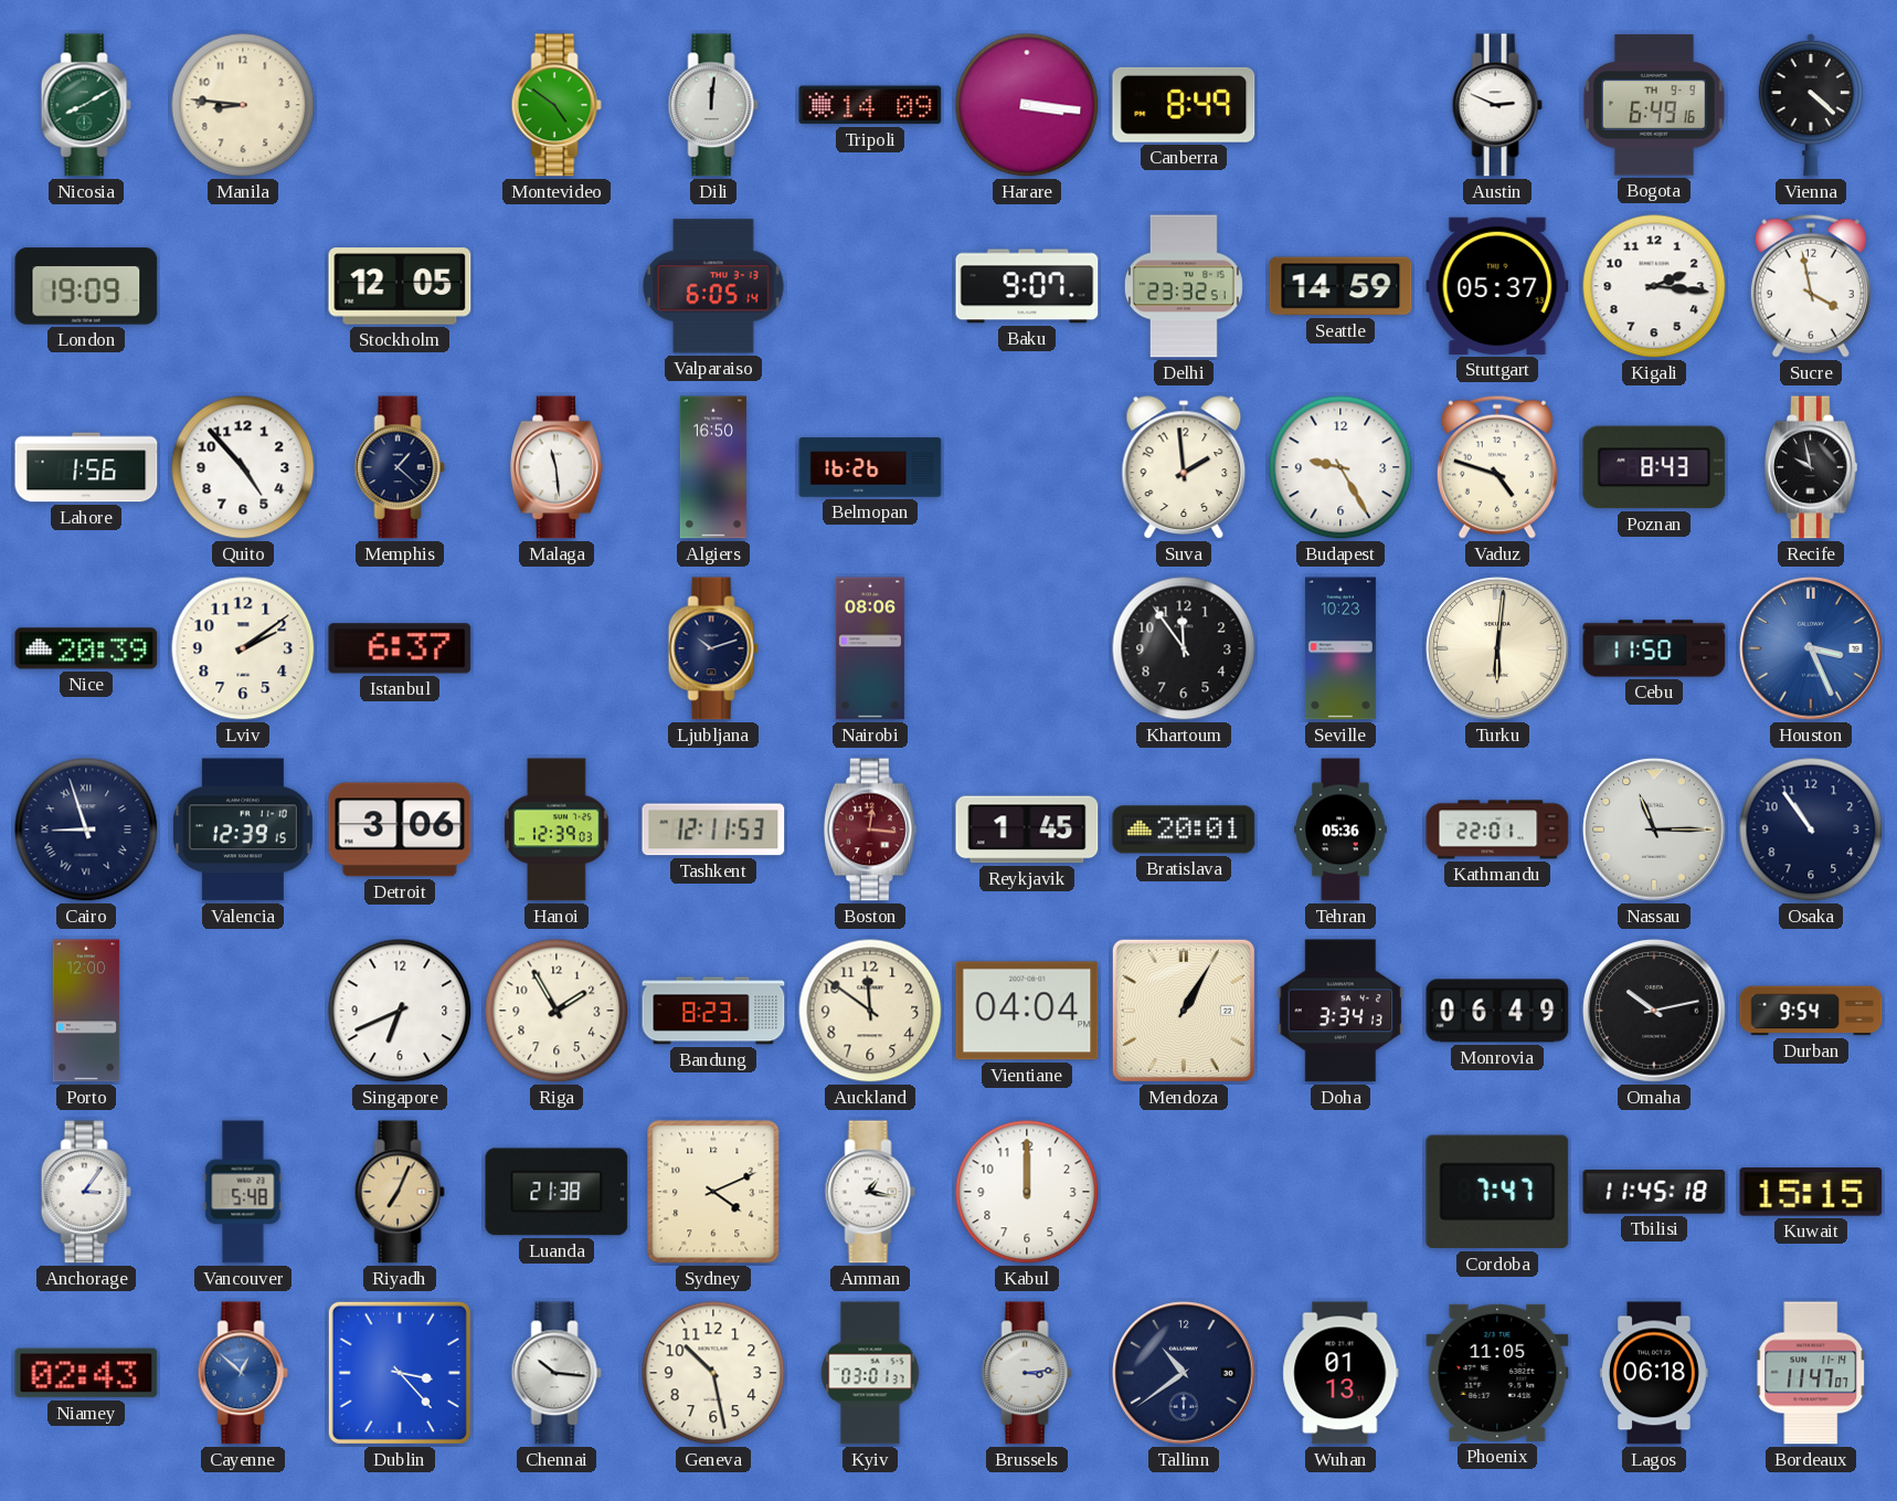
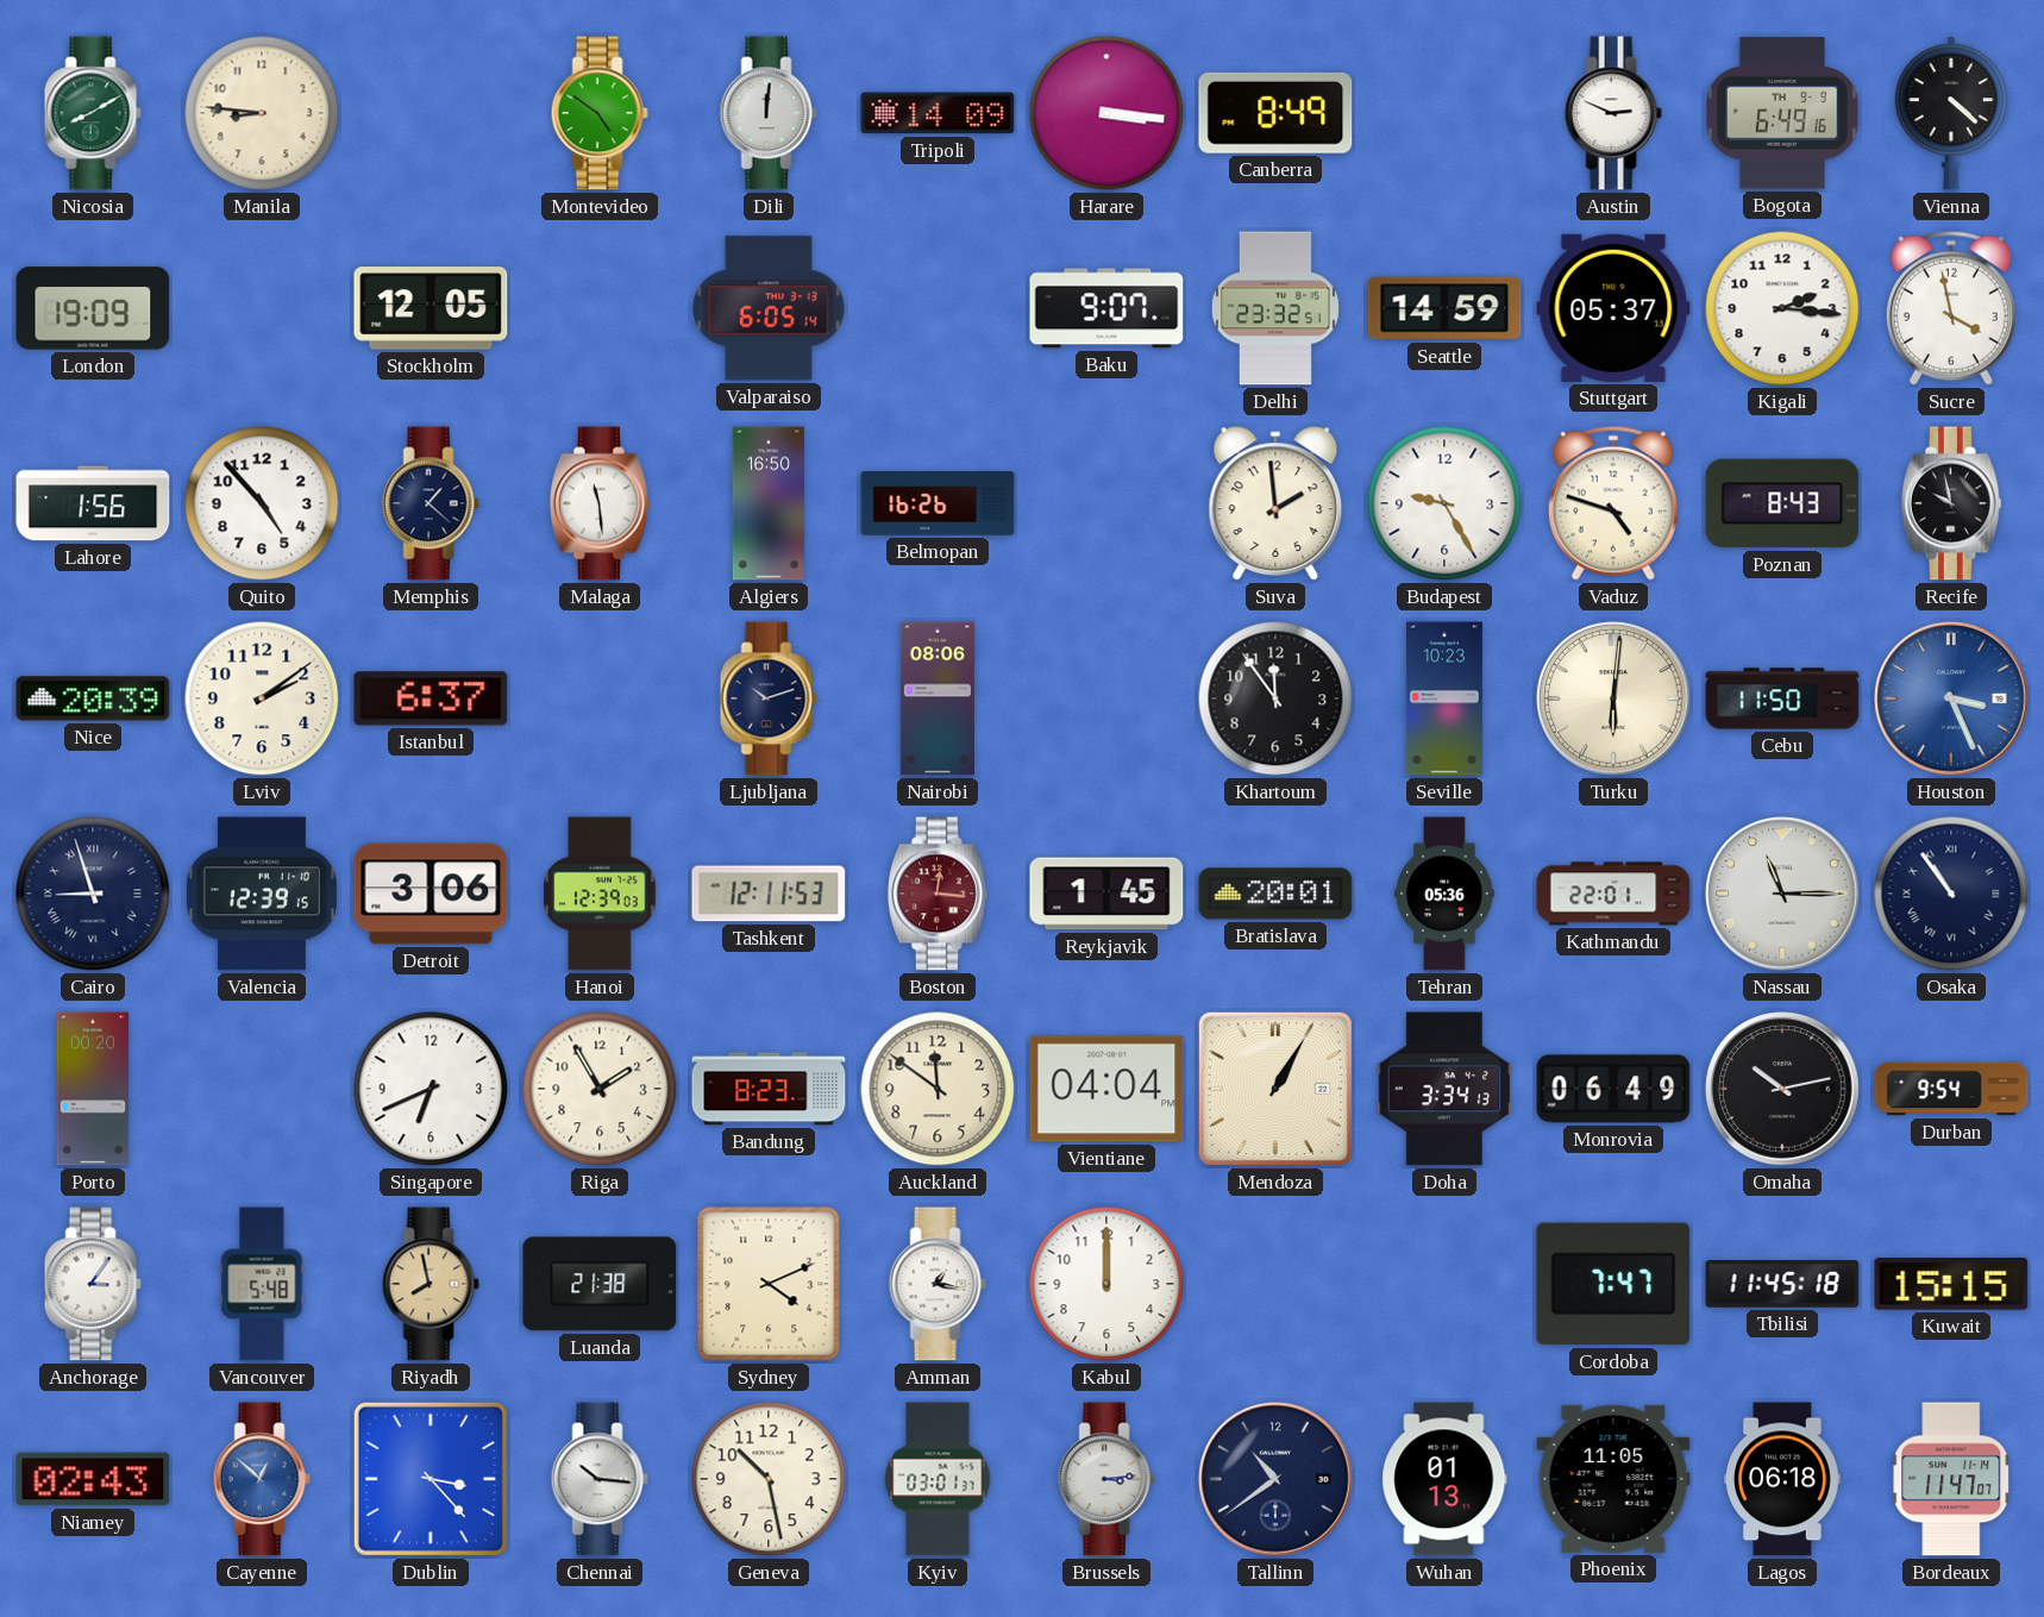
Osaka numerals: Arabic -> Roman (1951, 894)
Porto: 12:00 -> 00:20 (93, 1089)
Riyadh: 7:04 -> 7:58 (431, 1284)
